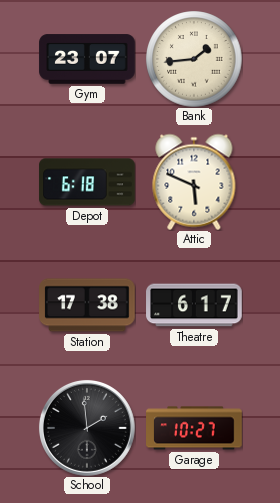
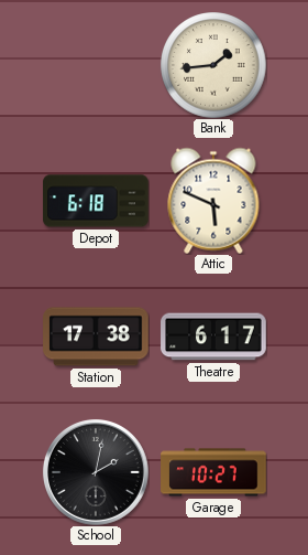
Gym: 23:07 -> none (87, 59)
School: 1:59 -> 2:02 (96, 472)
